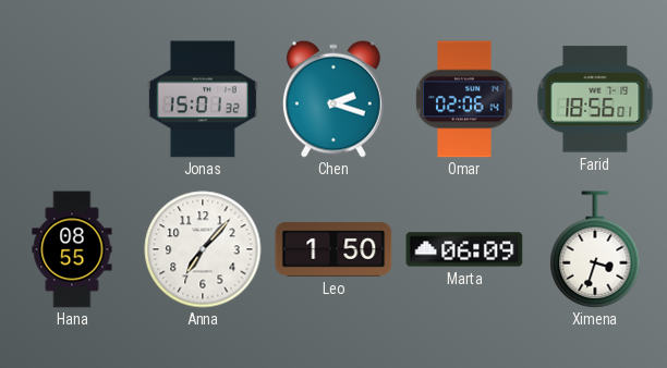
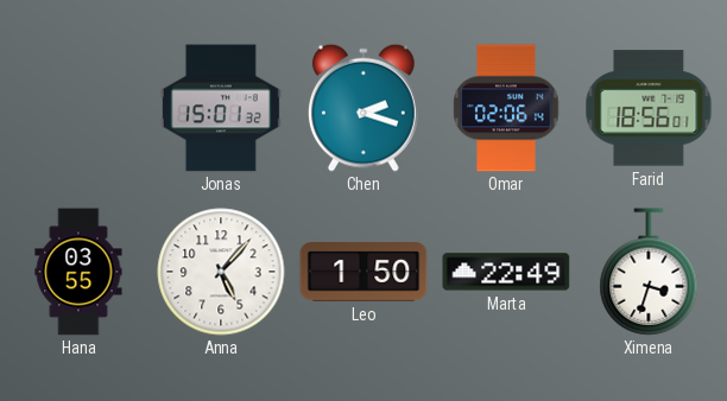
Hana: 08:55 -> 03:55 (78, 272)
Anna: 7:07 -> 5:07 (221, 272)
Marta: 06:09 -> 22:49 (506, 272)
